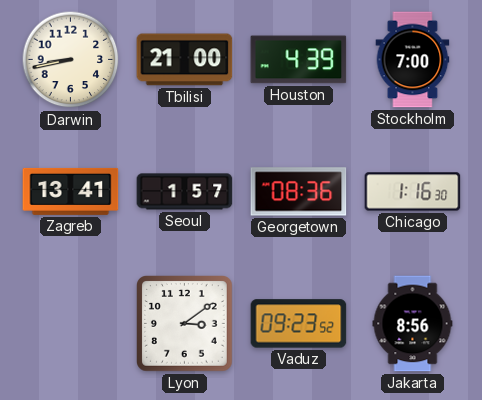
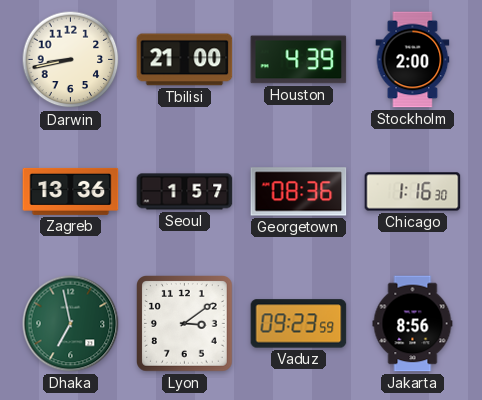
Stockholm: 7:00 -> 2:00 (413, 60)
Zagreb: 13:41 -> 13:36 (71, 191)
Dhaka: none -> 6:58 (71, 324)
Vaduz: 09:23:52 -> 09:23:59 (299, 324)
